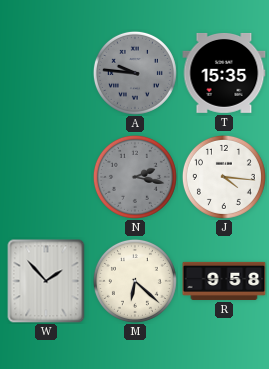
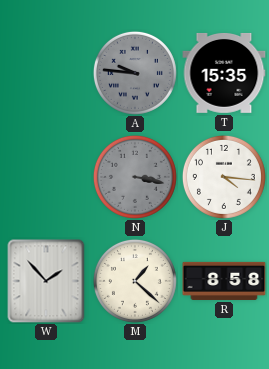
N: 2:17 -> 3:17 (135, 177)
M: 6:22 -> 1:22 (135, 281)
R: 9:58 -> 8:58 (224, 281)
